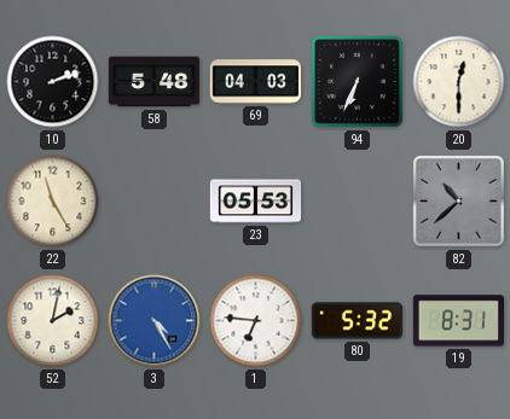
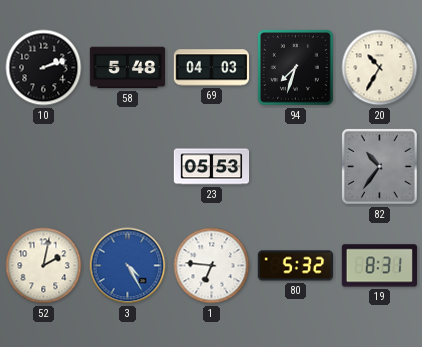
94: 6:34 -> 7:33 (296, 68)
20: 12:30 -> 10:35 (380, 68)
22: 11:25 -> none (53, 202)
82: 10:38 -> 10:36 (380, 167)
